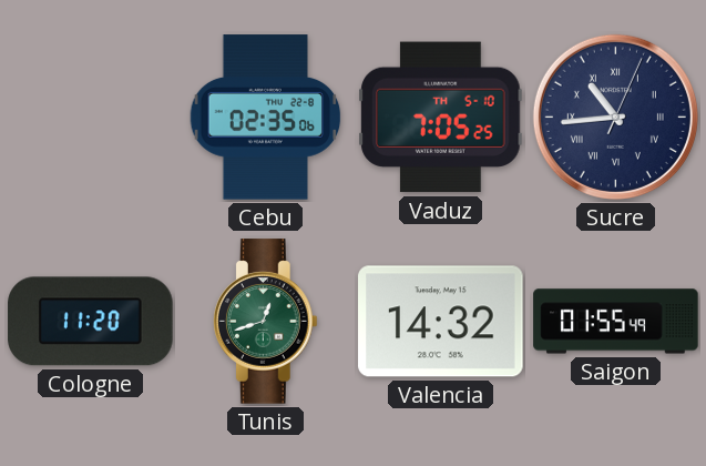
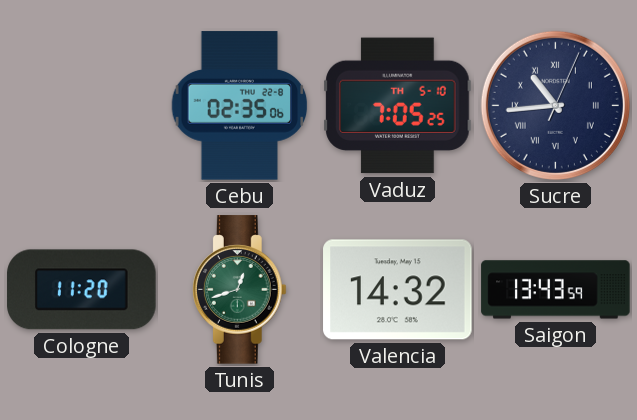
Saigon: 01:55 -> 13:43 (556, 290)
